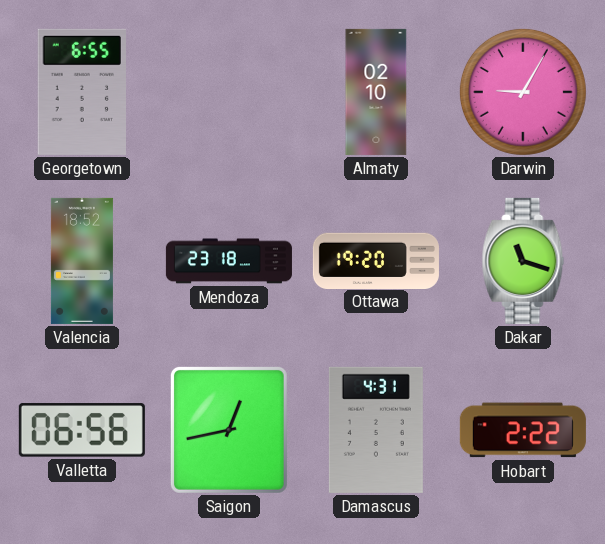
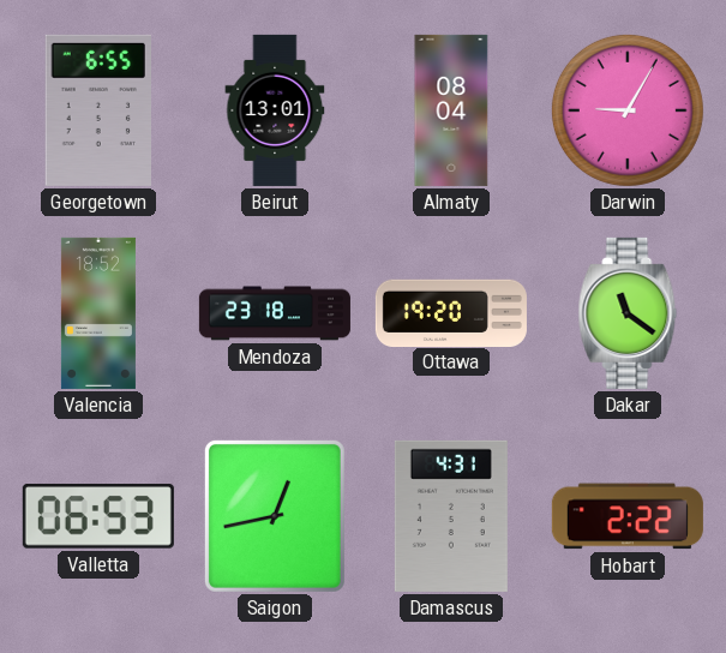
Beirut: none -> 13:01 (275, 110)
Almaty: 02:10 -> 08:04 (451, 110)
Dakar: 11:18 -> 11:21 (628, 313)
Valletta: 06:56 -> 06:53 (98, 516)
